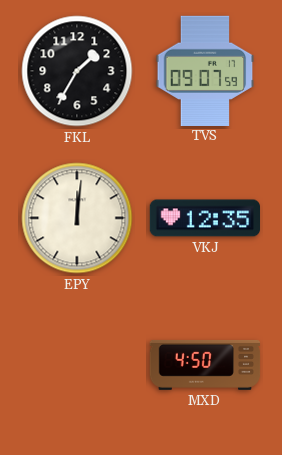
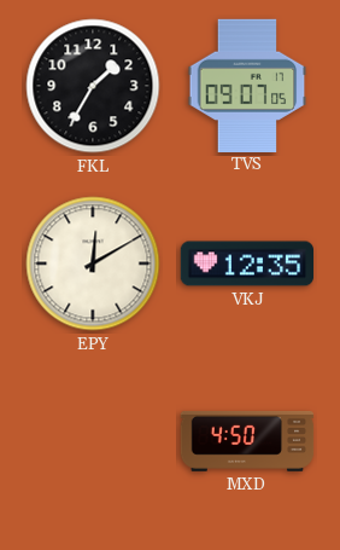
TVS: 09:07:59 -> 09:07:05 (247, 85)
EPY: 12:01 -> 12:10 (93, 264)
